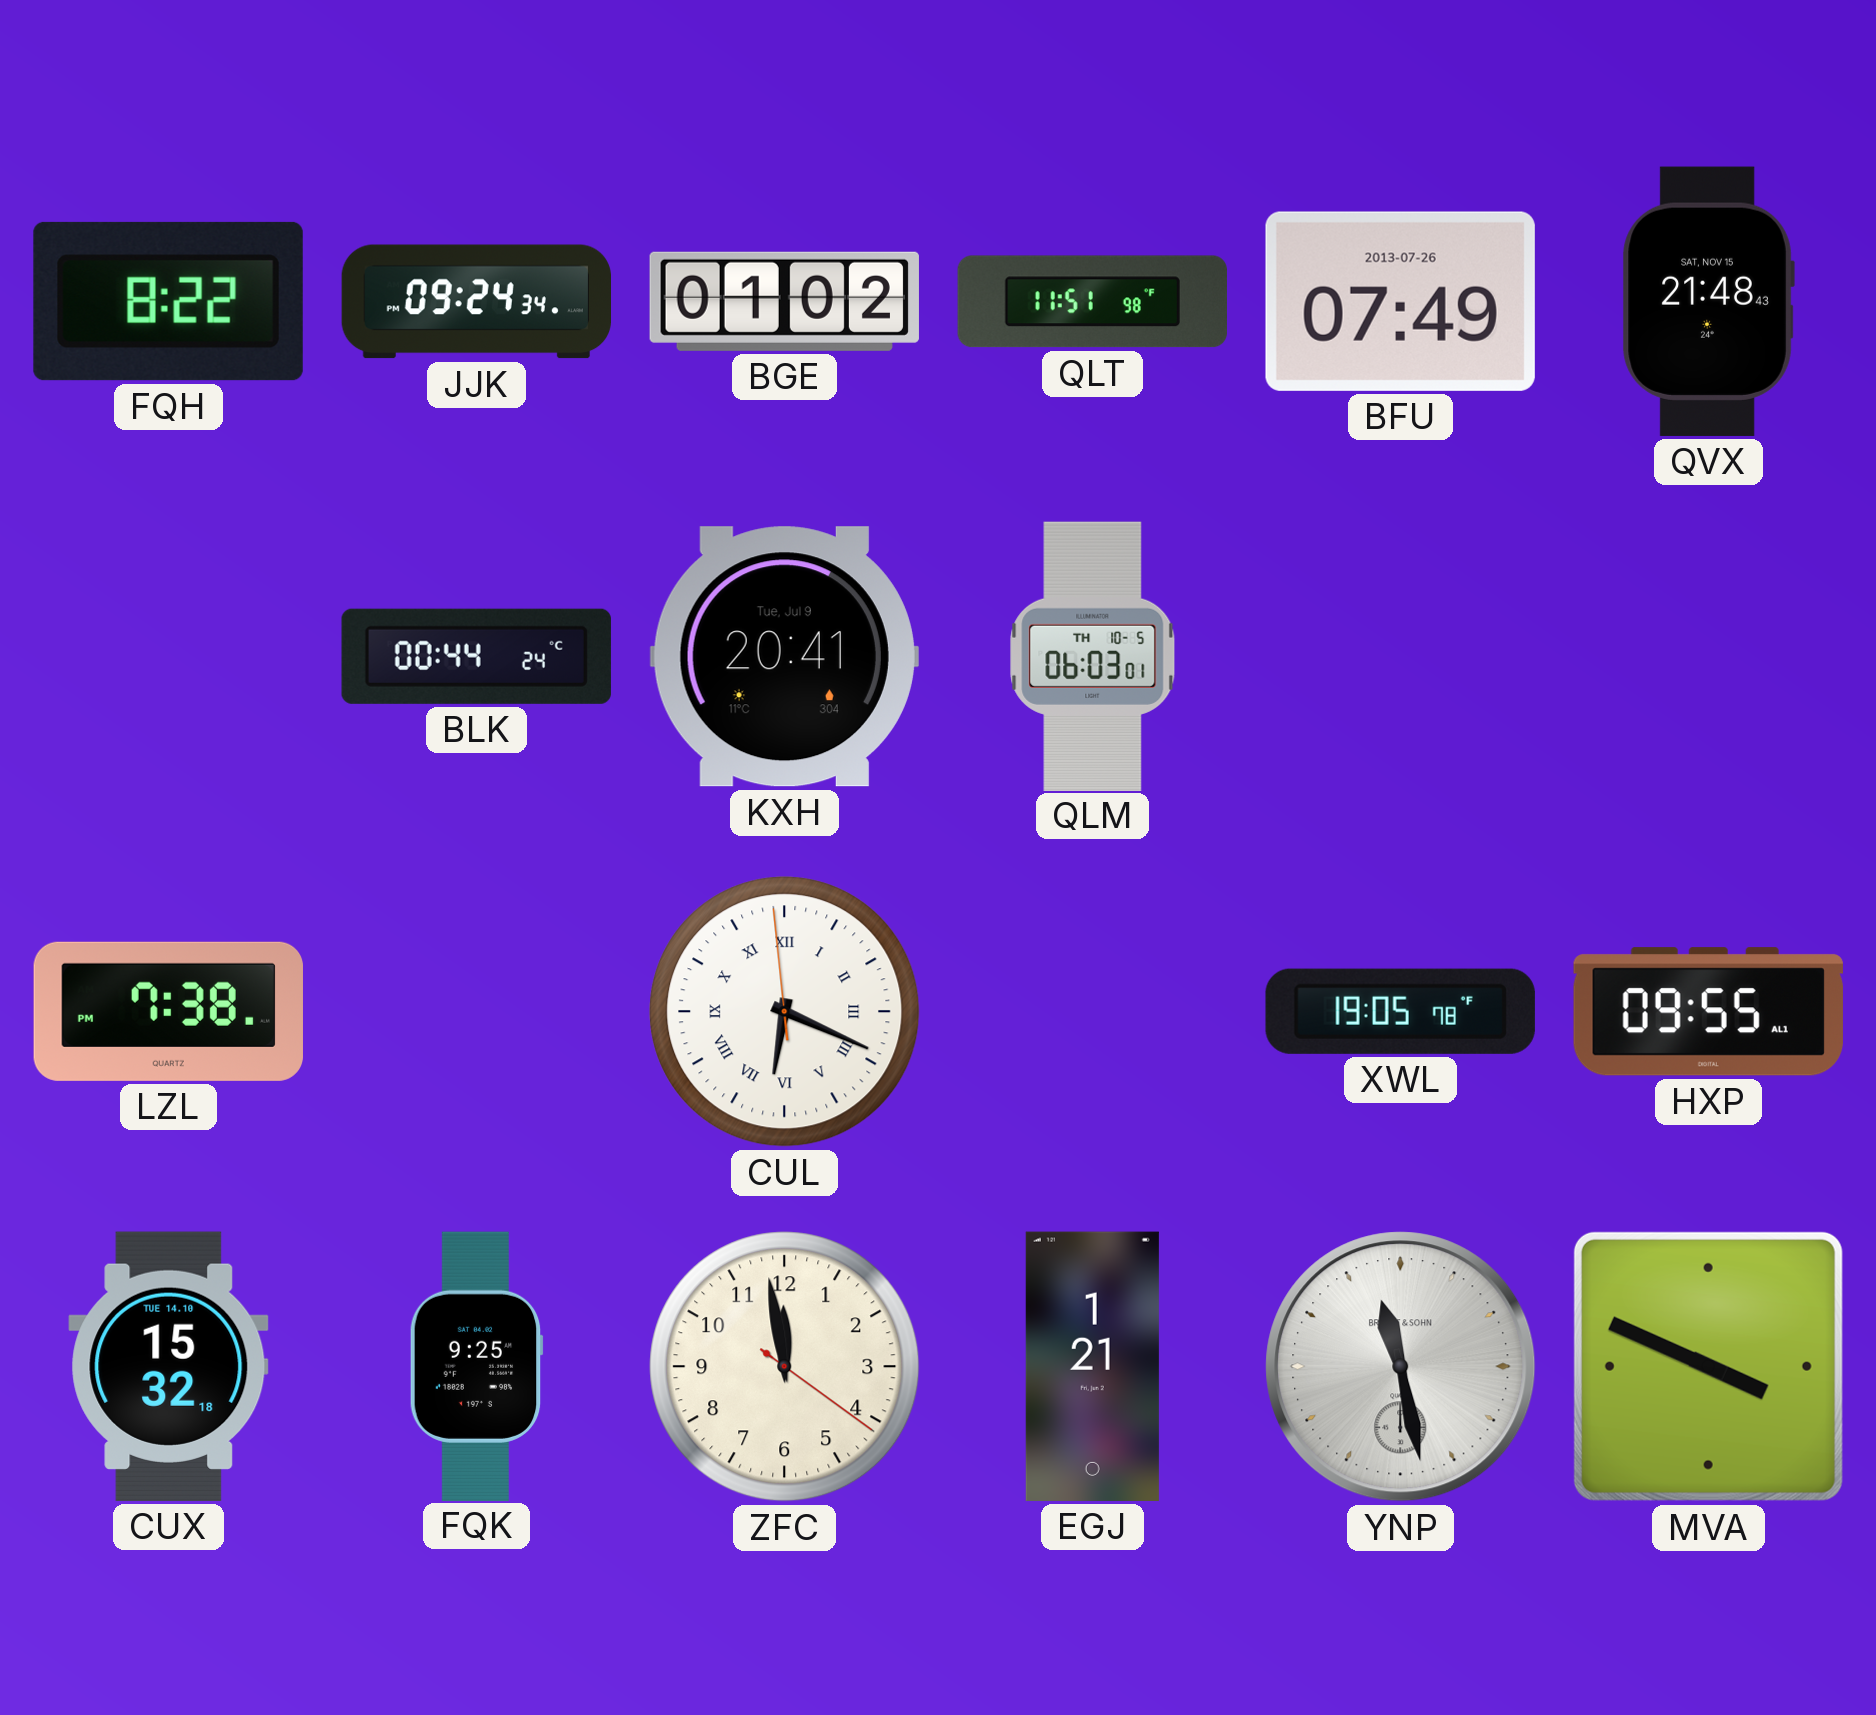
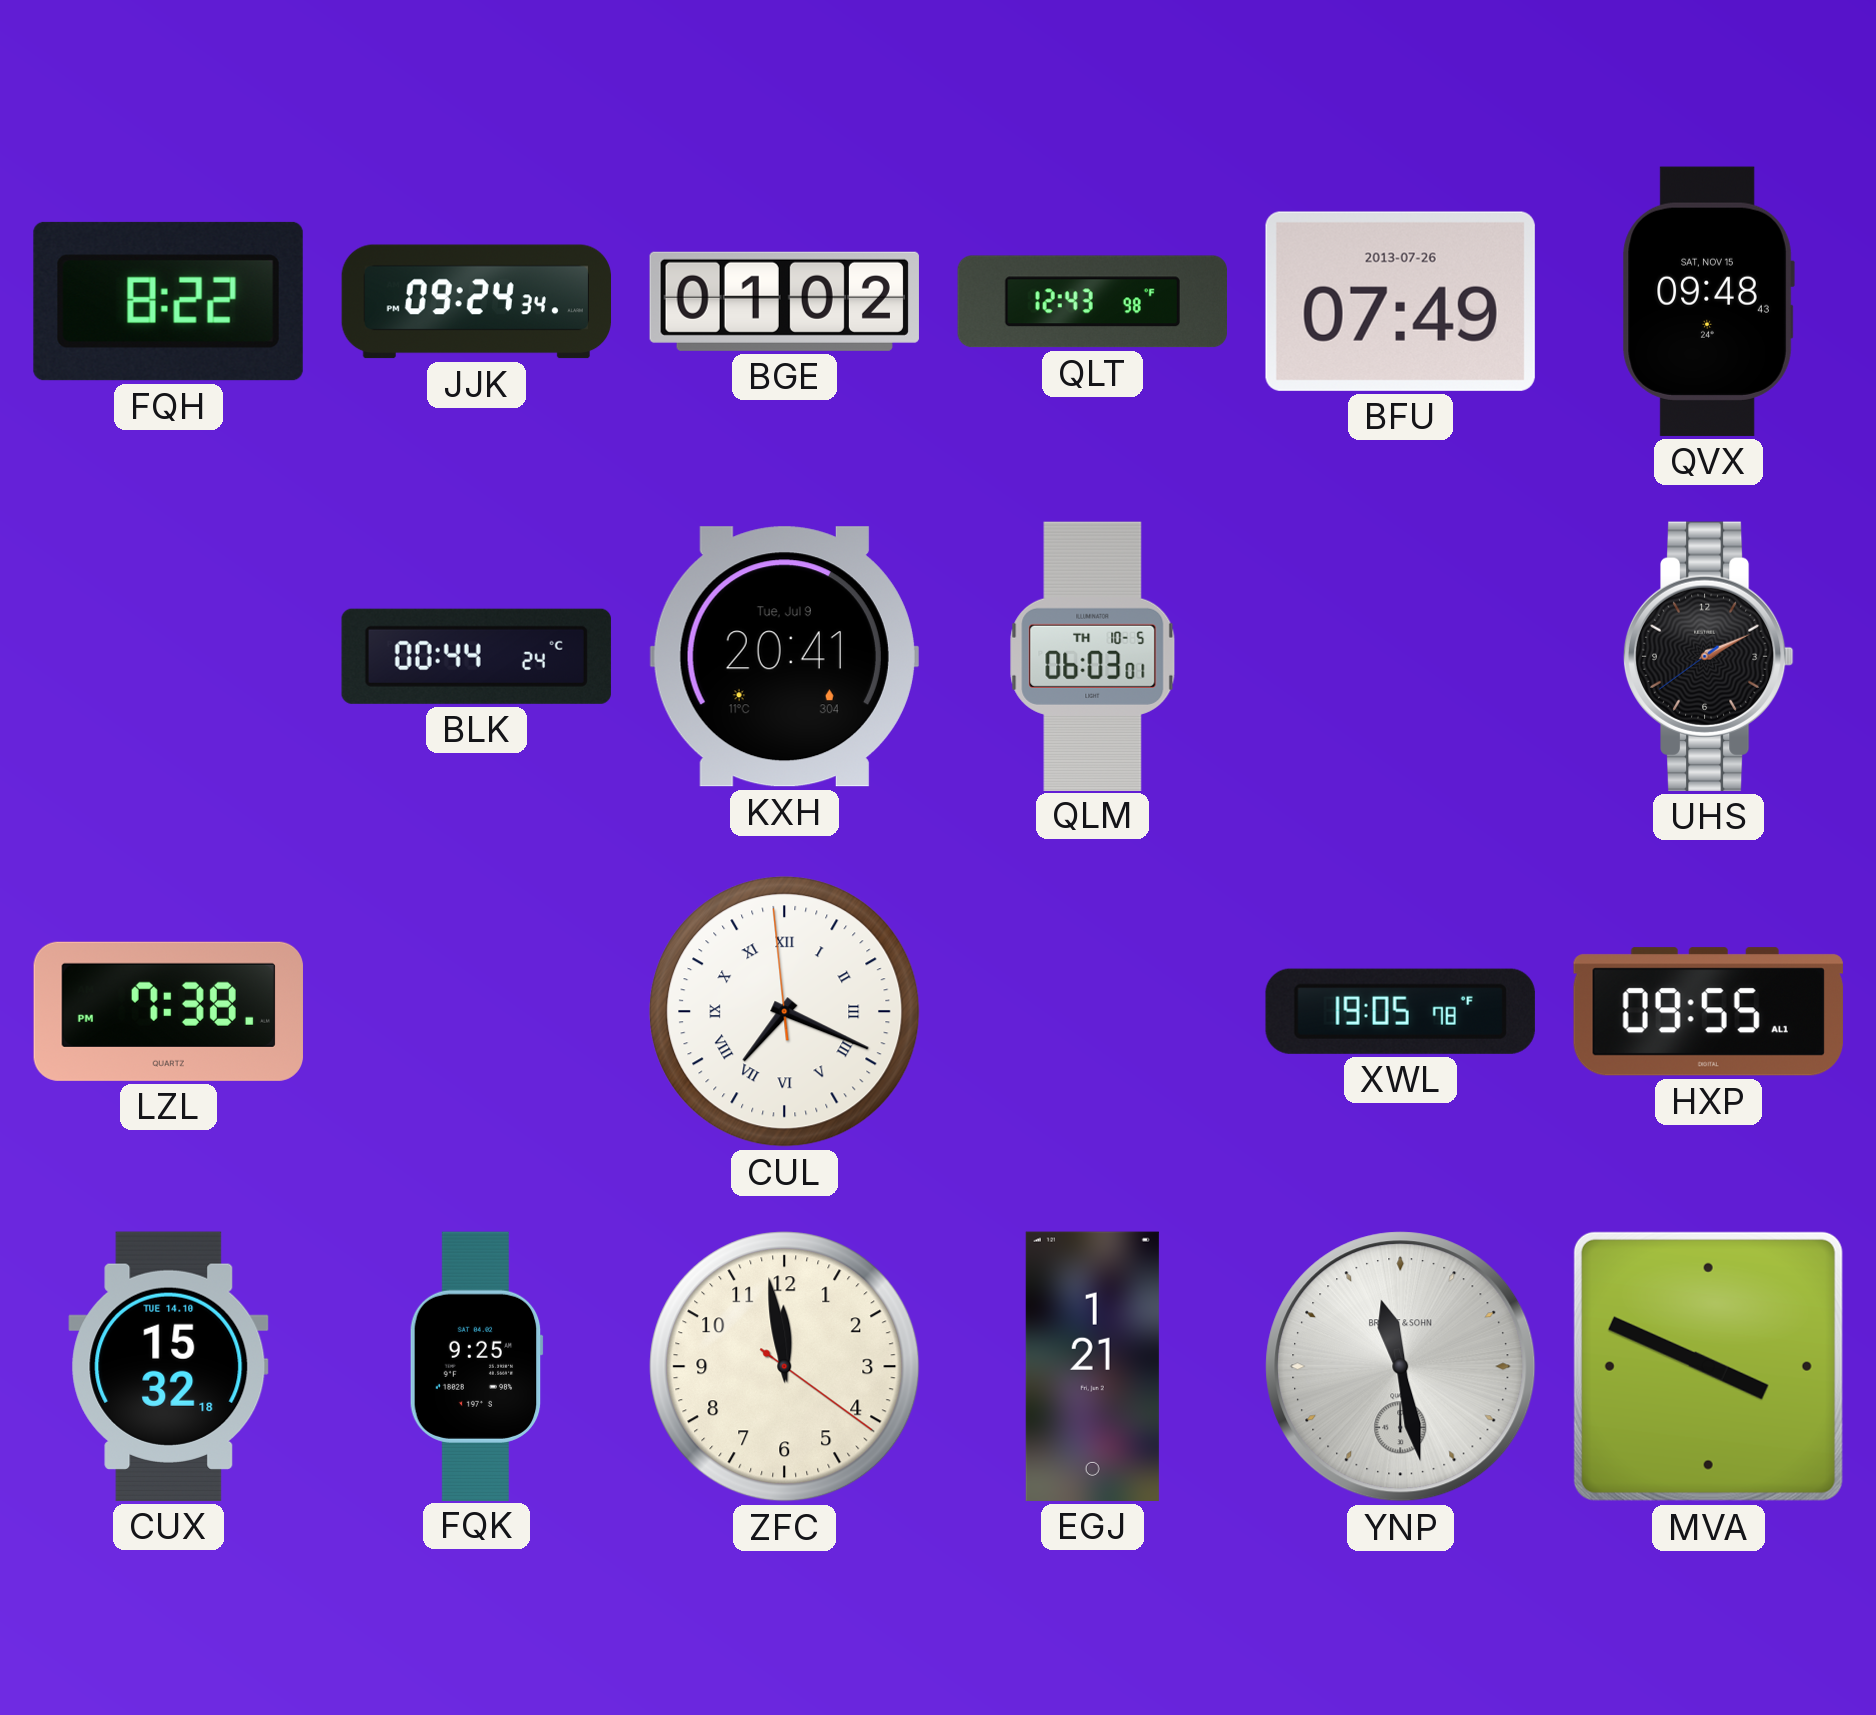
QLT: 11:51 -> 12:43 (1092, 302)
QVX: 21:48 -> 09:48 (1708, 301)
UHS: none -> 2:10 (1708, 656)
CUL: 6:18 -> 7:18 (785, 1012)
